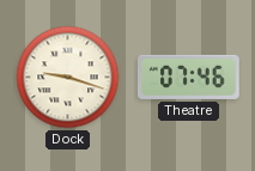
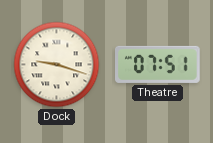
Theatre: 07:46 -> 07:51 (158, 64)
